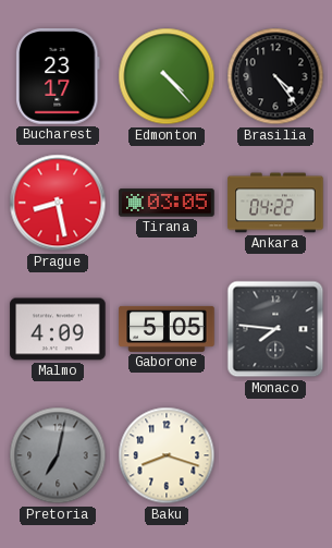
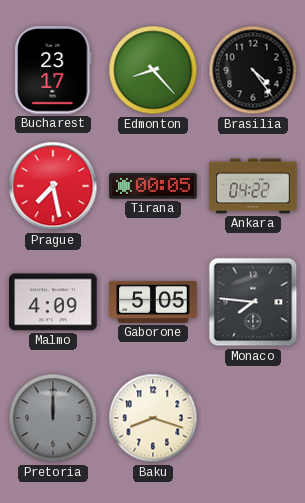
Edmonton: 4:23 -> 8:23 (153, 70)
Prague: 8:28 -> 7:28 (53, 186)
Tirana: 03:05 -> 00:05 (153, 186)
Pretoria: 7:02 -> 12:00 (53, 418)
